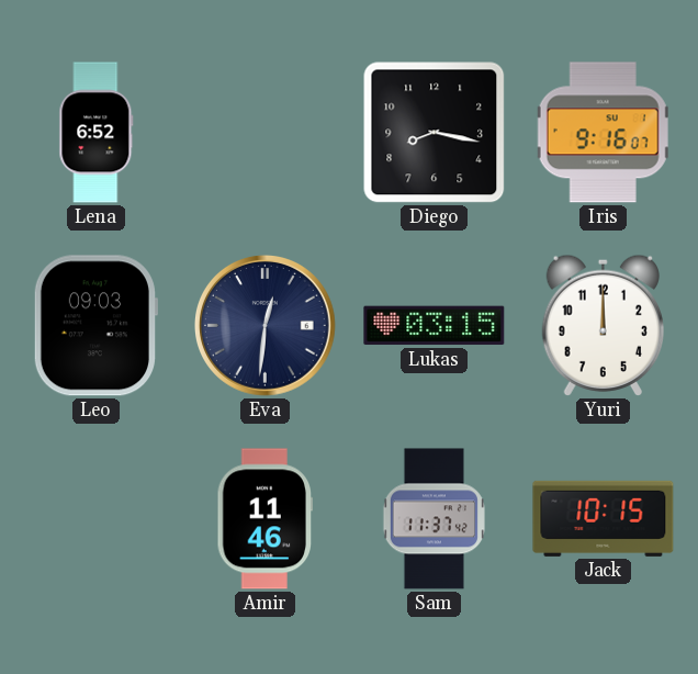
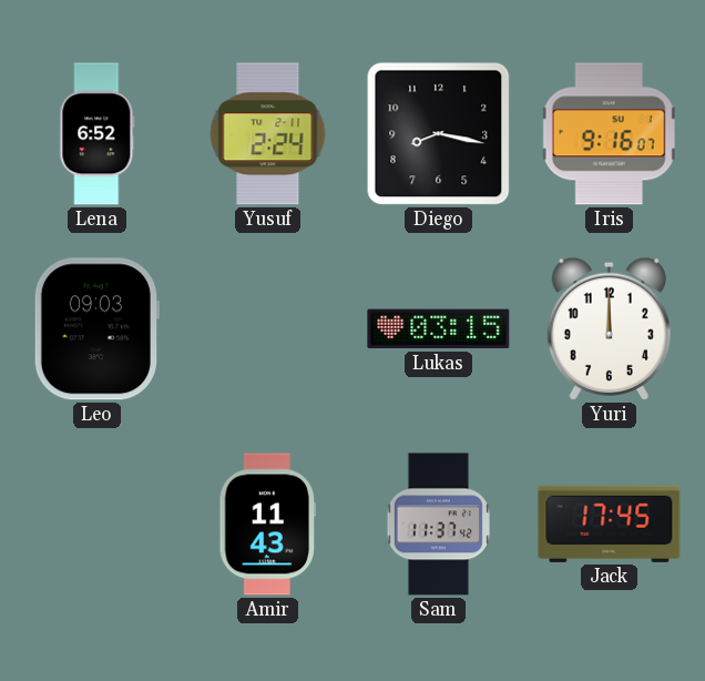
Yusuf: none -> 2:24 (268, 134)
Eva: 12:31 -> none (266, 326)
Amir: 11:46 -> 11:43 (267, 525)
Jack: 10:15 -> 17:45 (610, 524)
